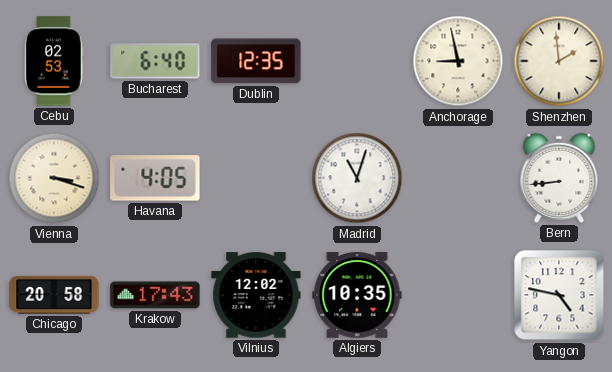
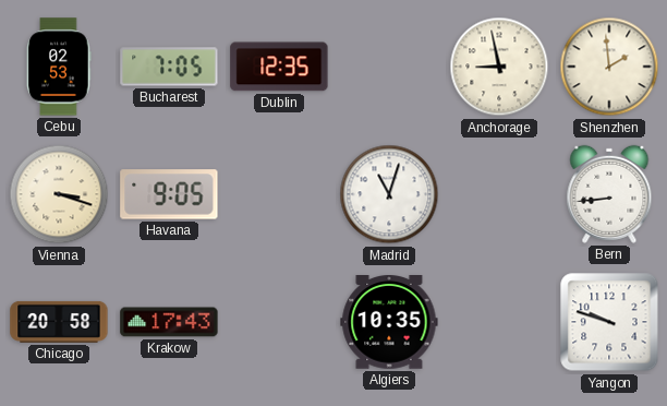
Bucharest: 6:40 -> 7:05 (169, 67)
Havana: 4:05 -> 9:05 (169, 194)
Vilnius: 12:02 -> none (256, 295)
Yangon: 4:47 -> 9:48 (609, 322)
